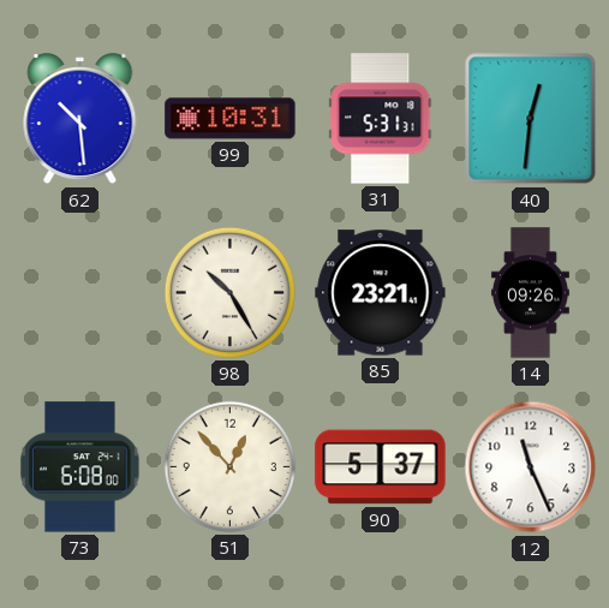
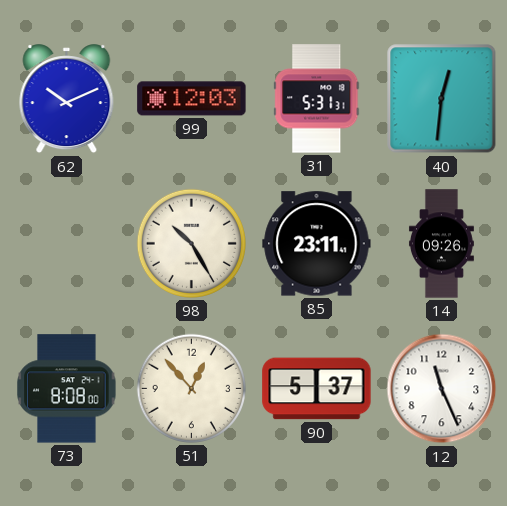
62: 10:29 -> 10:11 (67, 99)
99: 10:31 -> 12:03 (192, 99)
85: 23:21 -> 23:11 (317, 244)
73: 6:08 -> 8:08 (67, 389)
